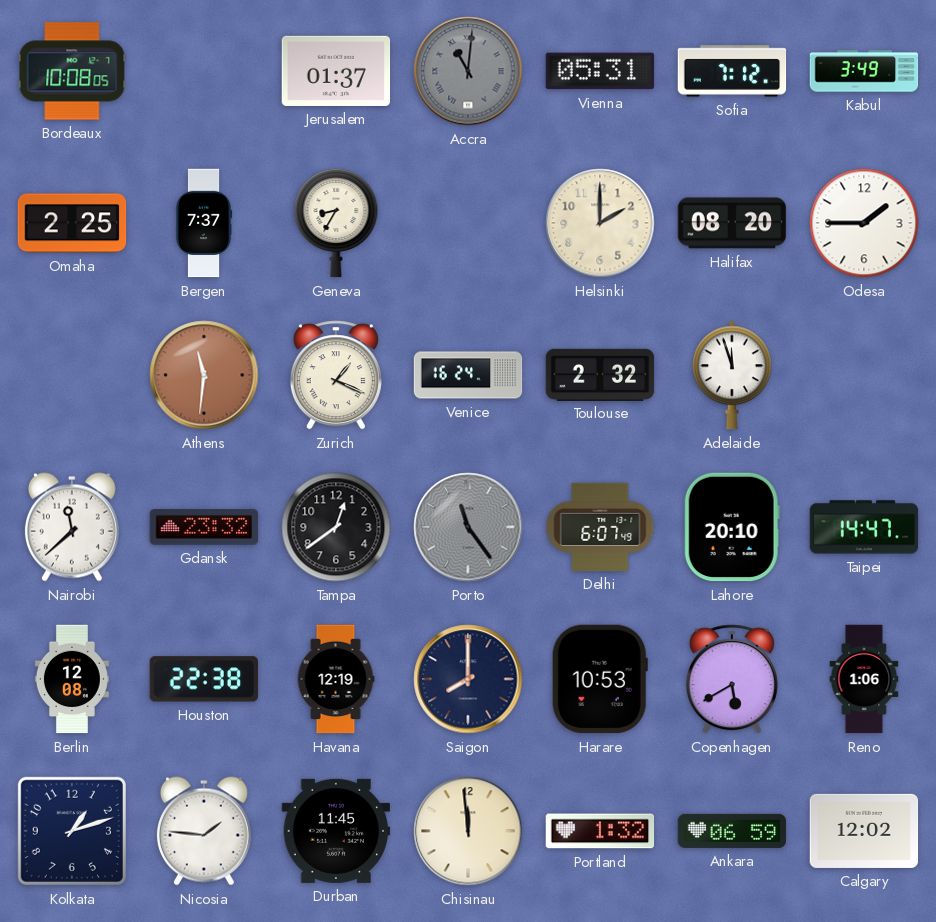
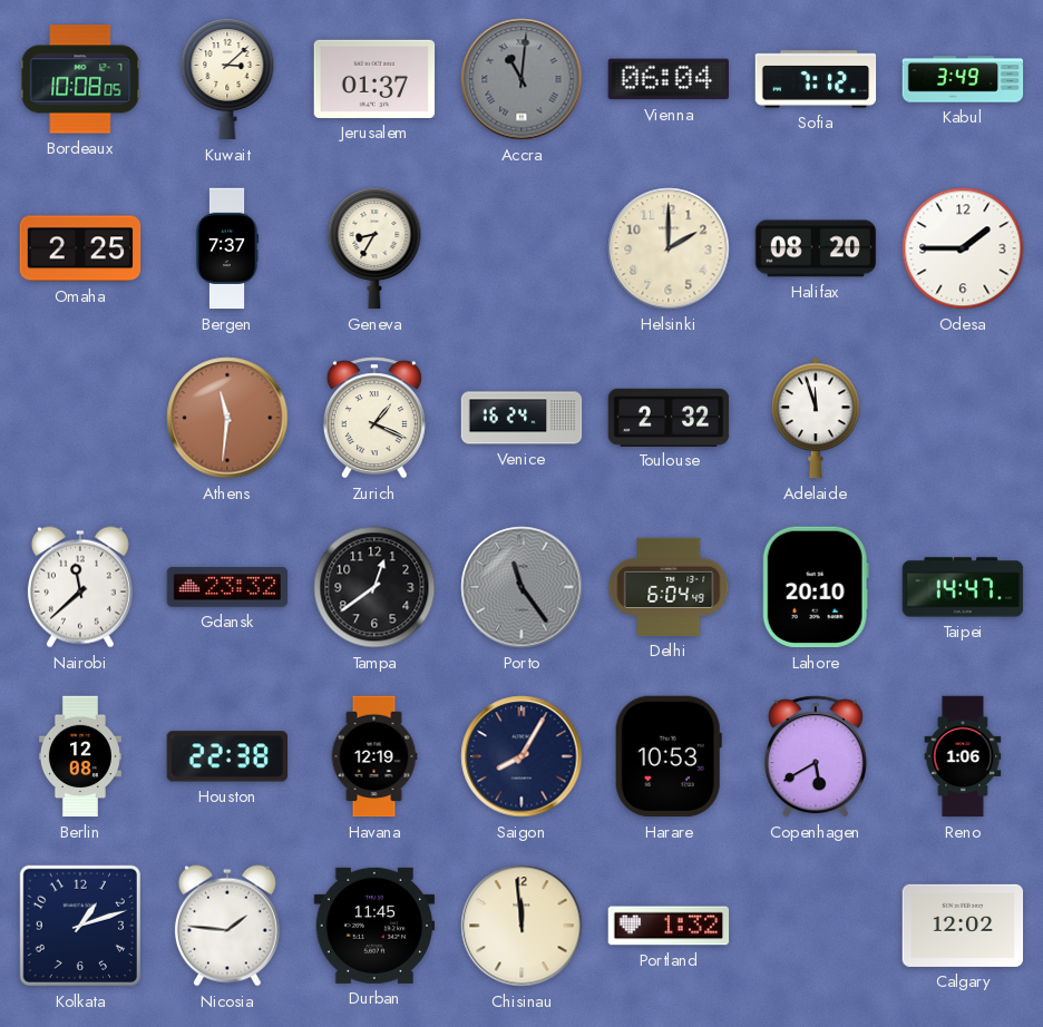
Kuwait: none -> 3:08 (227, 80)
Vienna: 05:31 -> 06:04 (669, 79)
Delhi: 6:07 -> 6:04 (669, 587)
Saigon: 8:00 -> 8:05 (521, 756)
Ankara: 06:59 -> none (732, 831)
